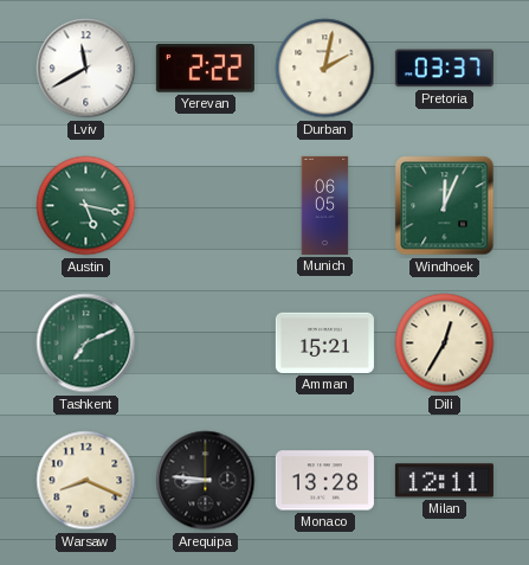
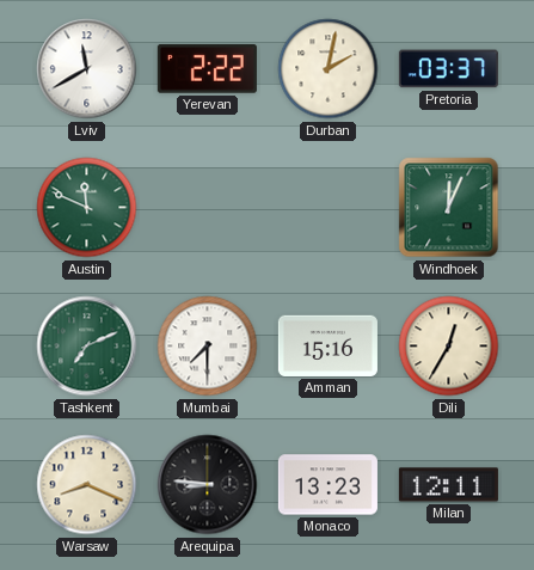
Austin: 5:17 -> 11:49 (87, 208)
Munich: 06:05 -> none (325, 205)
Mumbai: none -> 7:30 (208, 347)
Amman: 15:21 -> 15:16 (327, 345)
Monaco: 13:28 -> 13:23 (327, 485)
